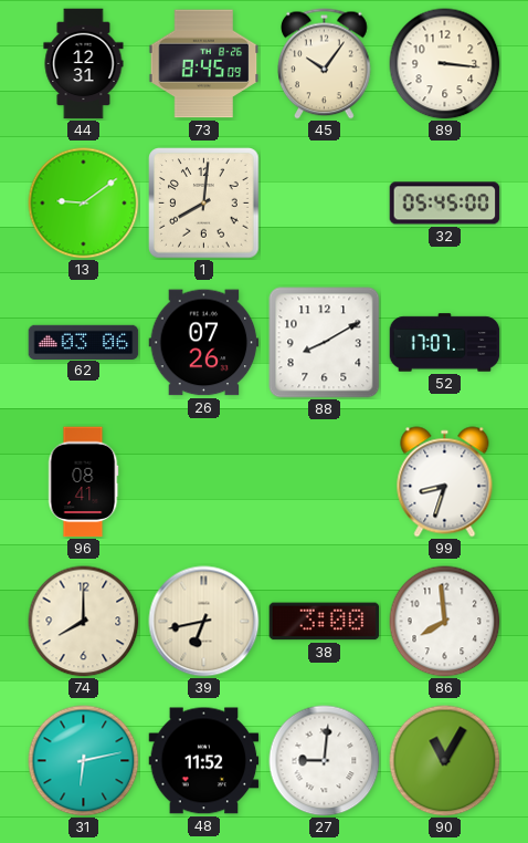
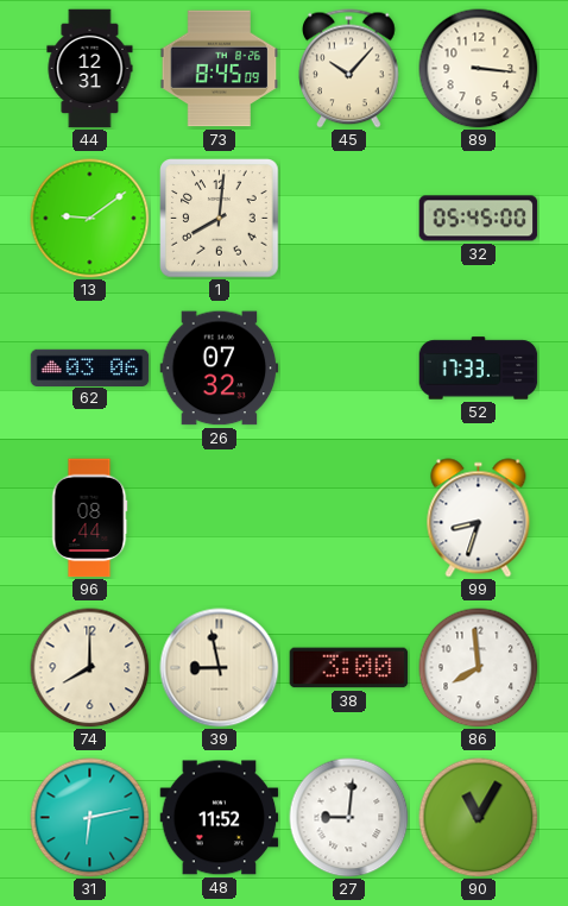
45: 10:06 -> 10:07 (349, 69)
26: 07:26 -> 07:32 (220, 369)
88: 8:10 -> none (325, 343)
52: 17:07 -> 17:33 (479, 369)
96: 08:41 -> 08:44 (89, 518)
39: 6:43 -> 8:58 (220, 668)
